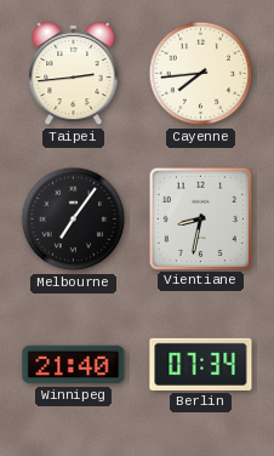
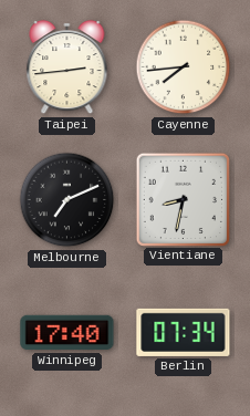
Melbourne: 7:06 -> 7:11 (67, 200)
Winnipeg: 21:40 -> 17:40 (67, 333)
